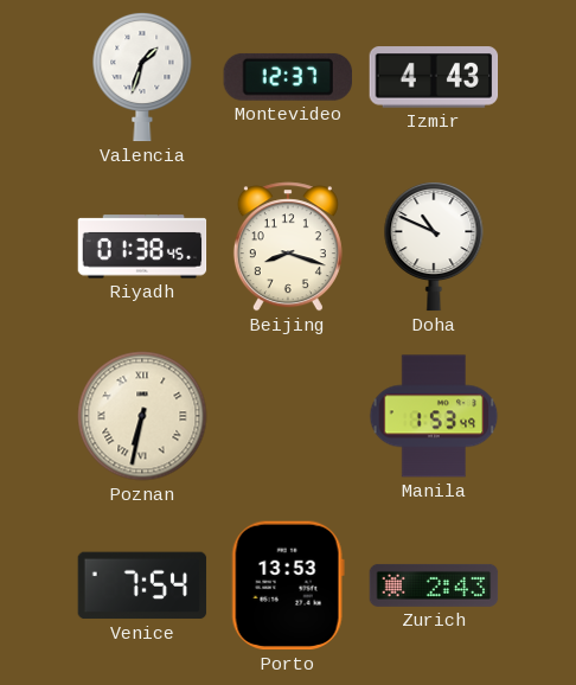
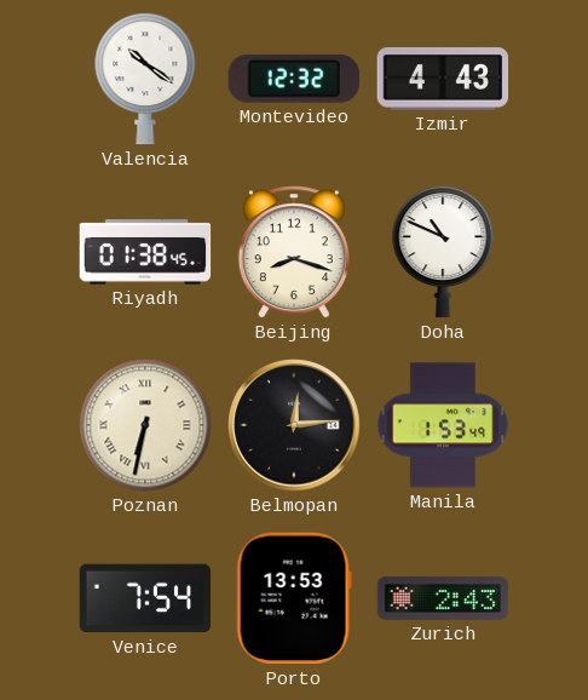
Valencia: 1:33 -> 10:21 (145, 79)
Montevideo: 12:37 -> 12:32 (293, 79)
Belmopan: none -> 12:14 (294, 425)
